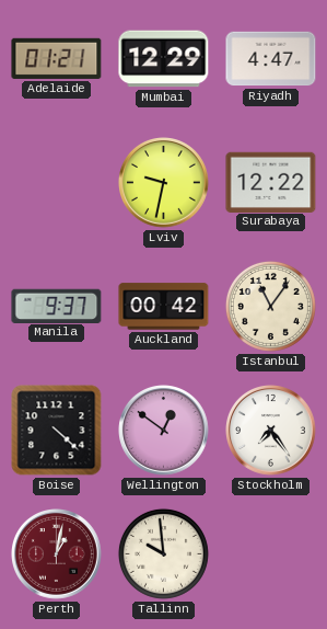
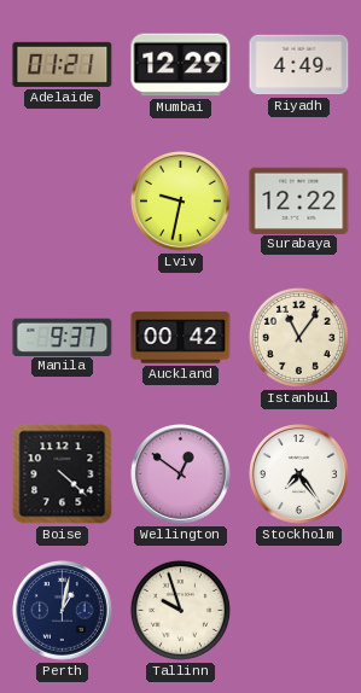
Riyadh: 4:47 -> 4:49 (299, 65)
Perth dial: burgundy -> navy (63, 611)
Tallinn: 9:59 -> 9:57 (180, 610)
